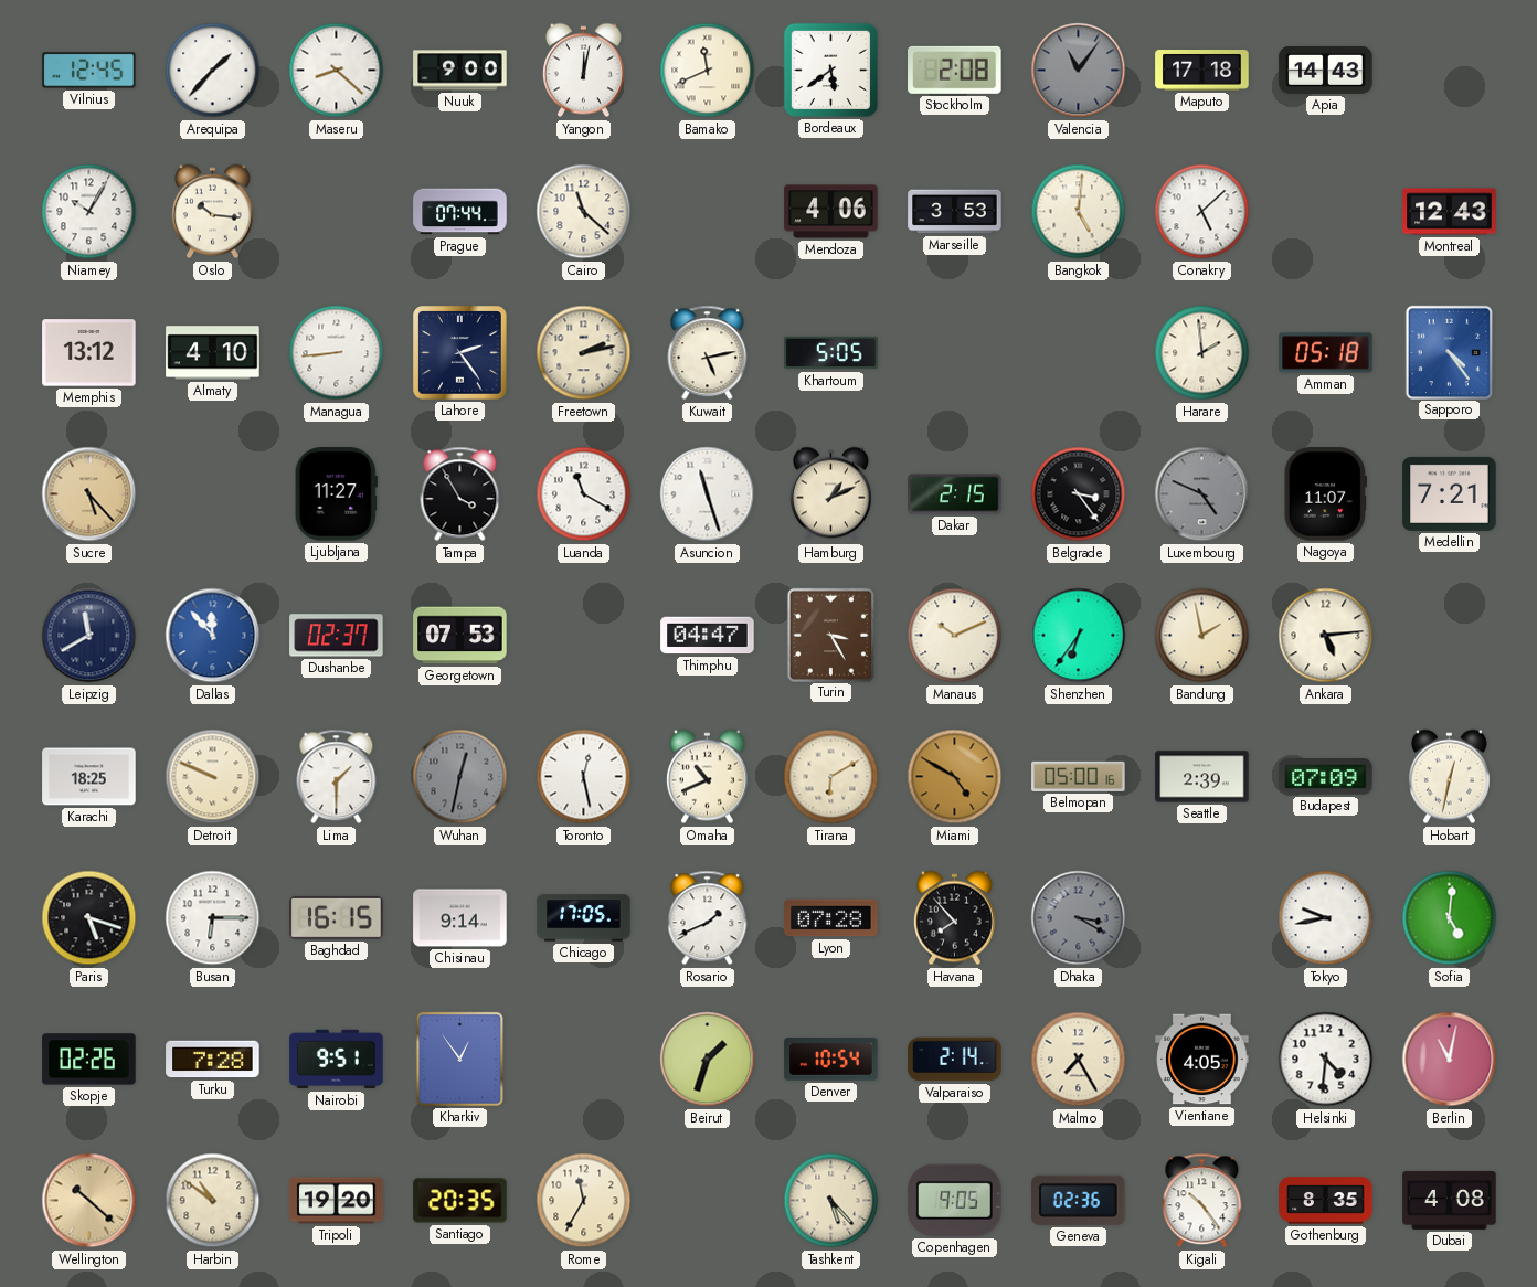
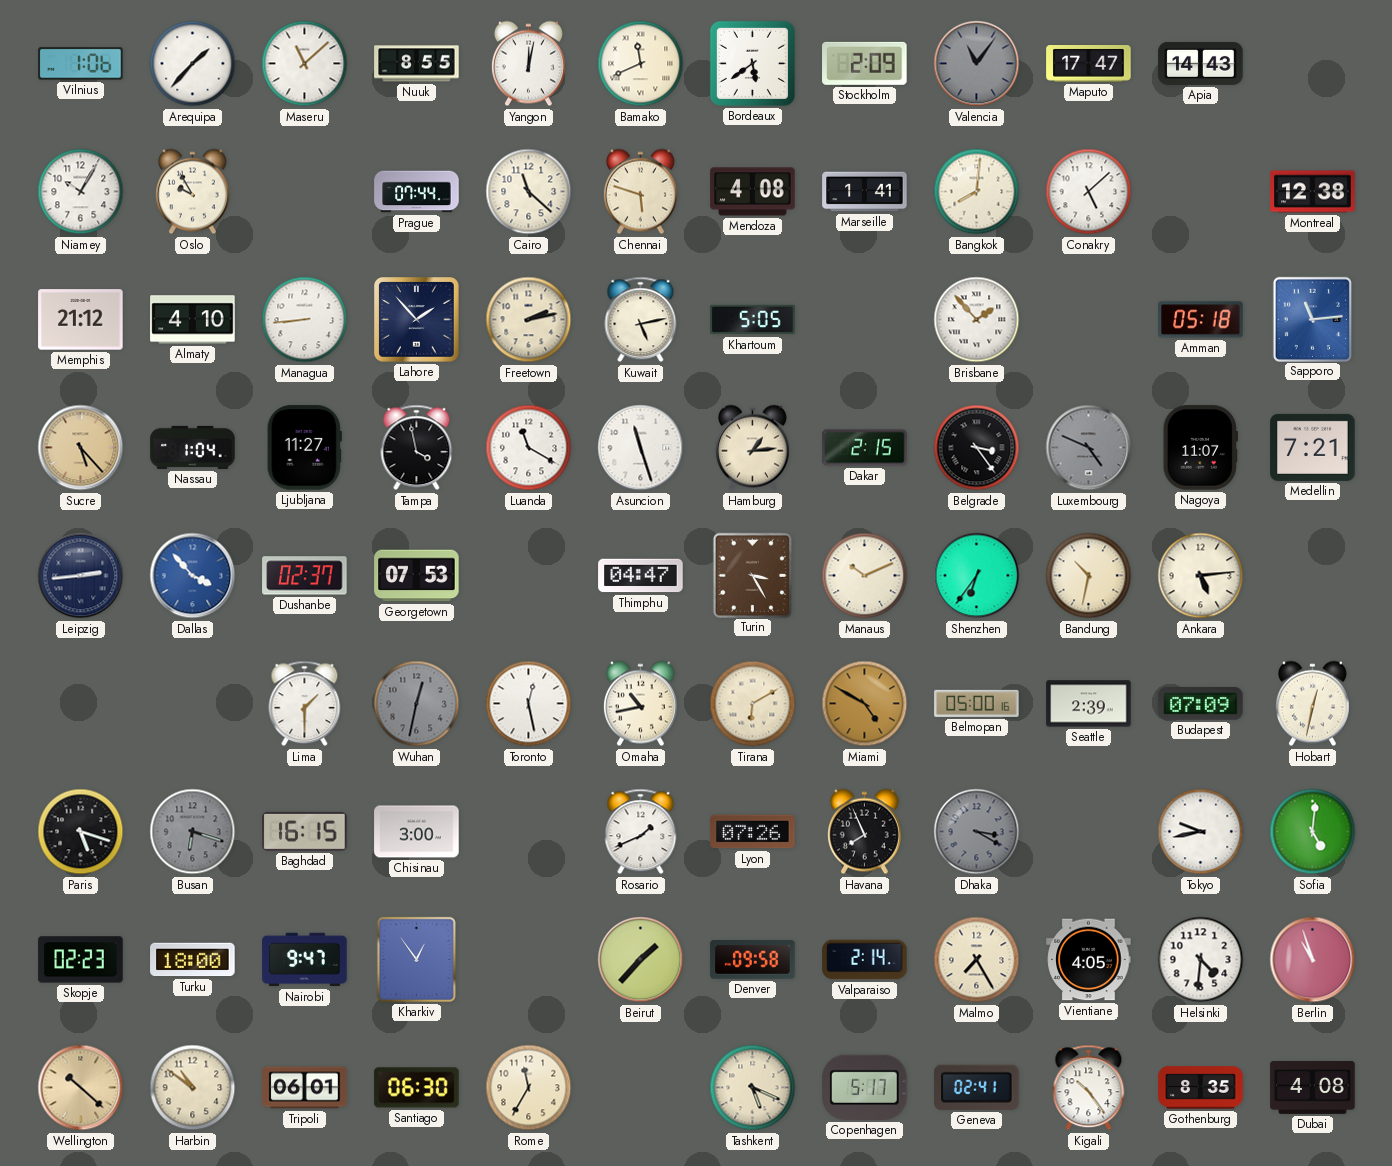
Vilnius: 12:45 -> 1:06 (81, 64)
Maseru: 8:22 -> 11:08 (305, 64)
Nuuk: 9:00 -> 8:55 (417, 64)
Stockholm: 2:08 -> 2:09 (865, 63)
Maputo: 17:18 -> 17:47 (1089, 64)
Oslo: 10:16 -> 9:55 (192, 192)
Chennai: none -> 5:48 (640, 192)
Mendoza: 4:06 -> 4:08 (753, 192)
Marseille: 3:53 -> 1:41 (865, 192)
Bangkok: 5:01 -> 8:01 (977, 192)
Montreal: 12:43 -> 12:38 (1313, 192)
Memphis: 13:12 -> 21:12 (81, 320)
Lahore: 2:24 -> 1:53 (417, 320)
Brisbane: none -> 1:53 (977, 320)
Harare: 1:59 -> none (1202, 353)
Sapporo: 4:24 -> 11:14 (1312, 319)
Nassau: none -> 1:04 (193, 447)
Tampa: 3:55 -> 3:58 (417, 448)
Hamburg: 1:11 -> 1:14 (752, 448)
Leipzig: 11:40 -> 2:44 (81, 576)
Dallas: 11:53 -> 3:53 (193, 576)
Bandung: 1:58 -> 10:32 (1089, 576)
Karachi: 18:25 -> none (89, 777)
Detroit: 9:49 -> none (213, 777)
Omaha: 10:41 -> 10:43 (640, 704)
Busan: 6:15 -> 6:18 (193, 832)
Busan dial: white -> grey (193, 832)
Chisinau: 9:14 -> 3:00 (417, 832)
Chicago: 17:05 -> none (584, 918)
Lyon: 07:28 -> 07:26 (753, 832)
Havana: 7:53 -> 7:56 (864, 832)
Skopje: 02:26 -> 02:23 (81, 960)
Turku: 7:28 -> 18:00 (193, 960)
Nairobi: 9:51 -> 9:47 (305, 960)
Beirut: 1:33 -> 1:37 (641, 960)
Denver: 10:54 -> 09:58 (753, 960)
Berlin: 11:02 -> 10:57 (1313, 960)
Tripoli: 19:20 -> 06:01 (305, 1088)
Santiago: 20:35 -> 06:30 (417, 1088)
Tashkent: 5:23 -> 5:19 (753, 1088)
Copenhagen: 9:05 -> 5:17 (865, 1087)
Geneva: 02:36 -> 02:41 (977, 1087)
